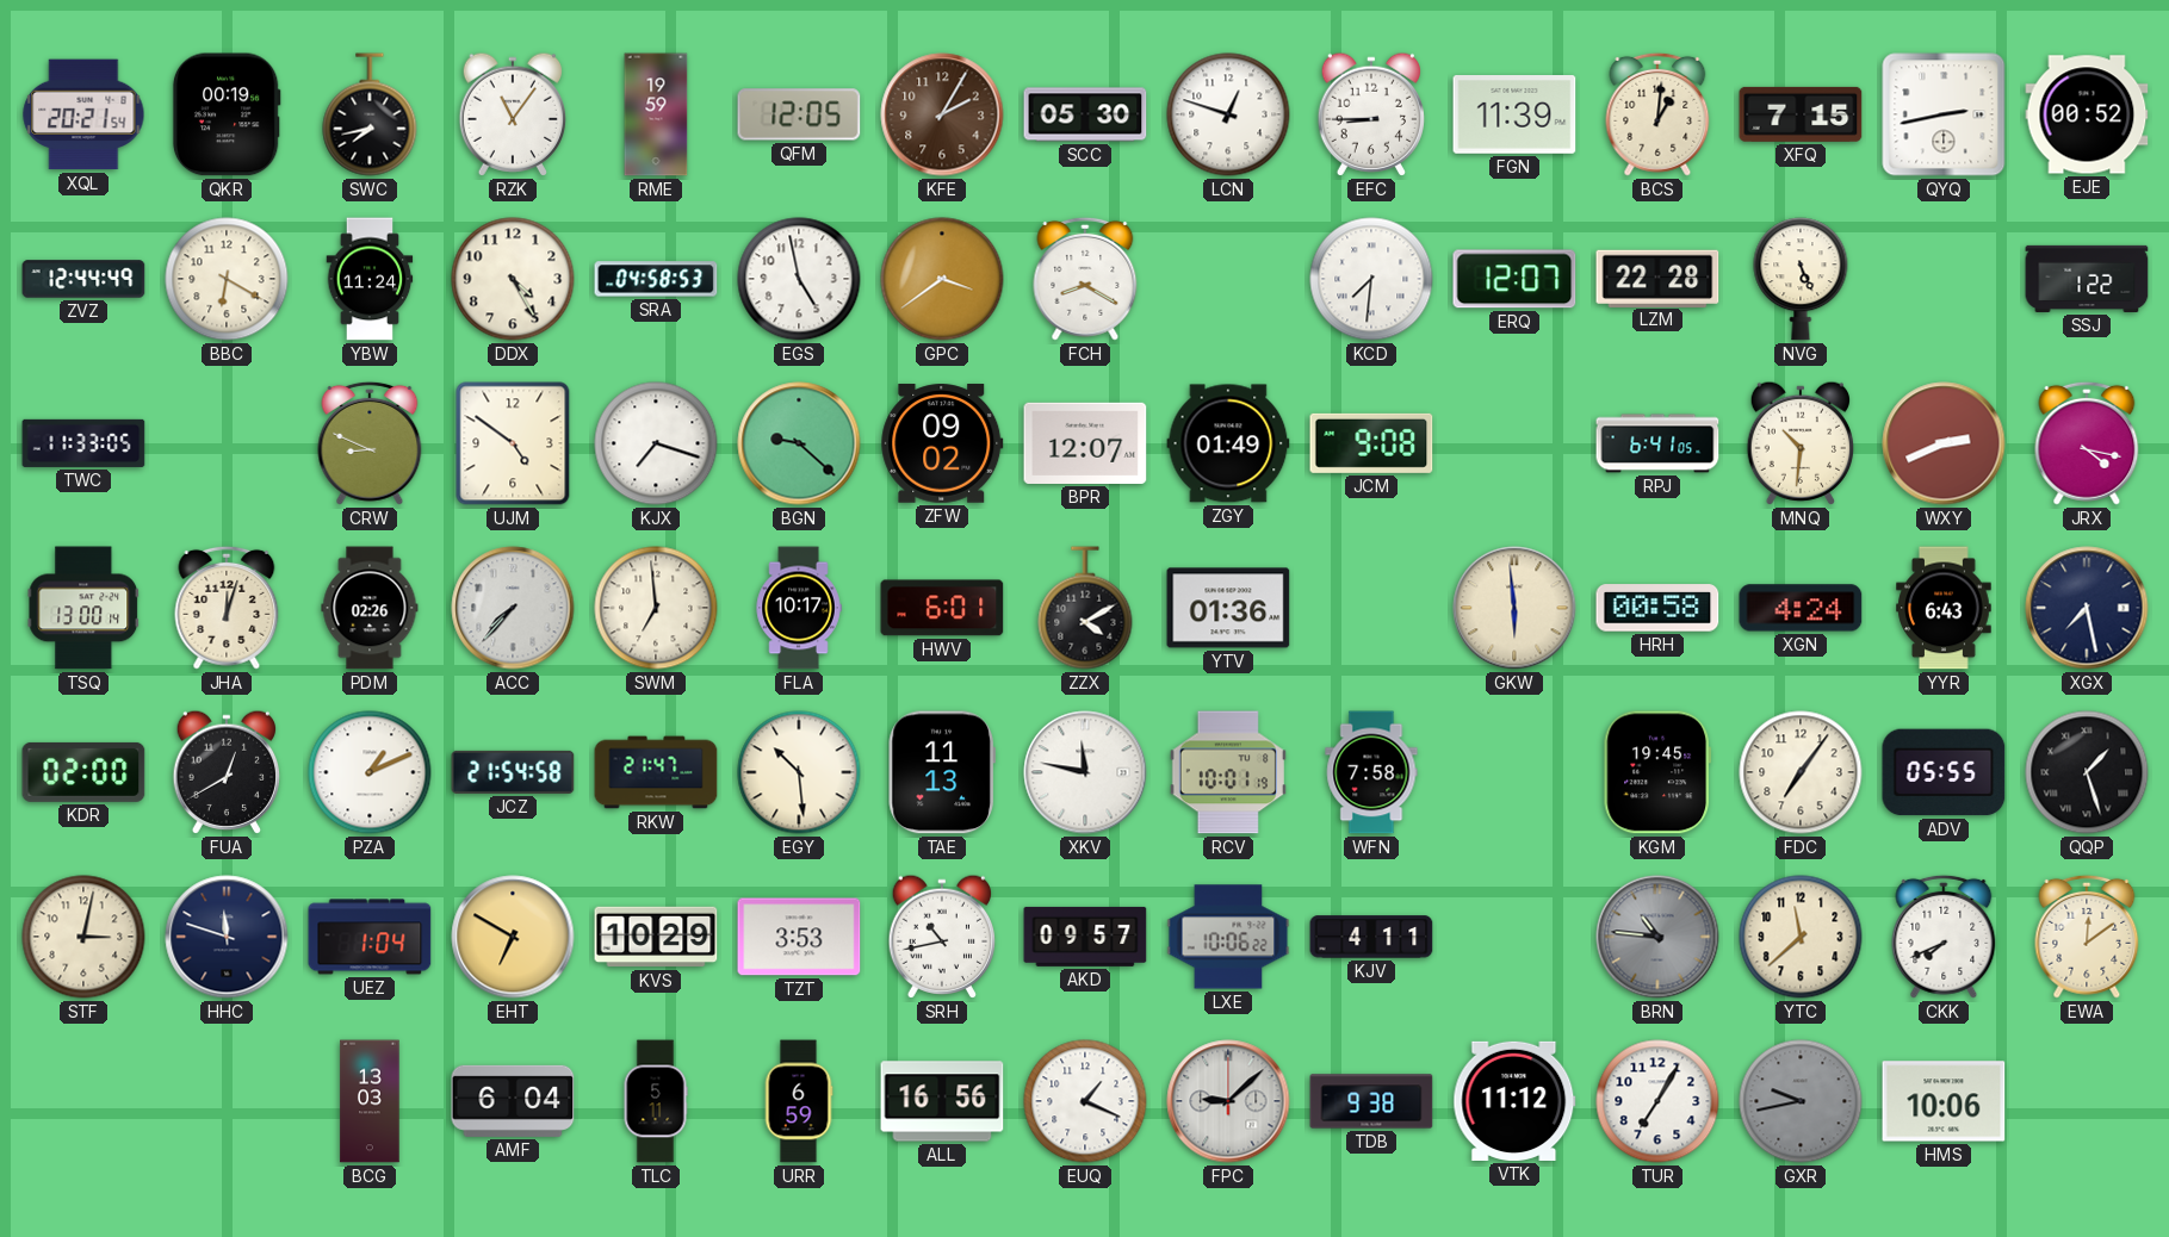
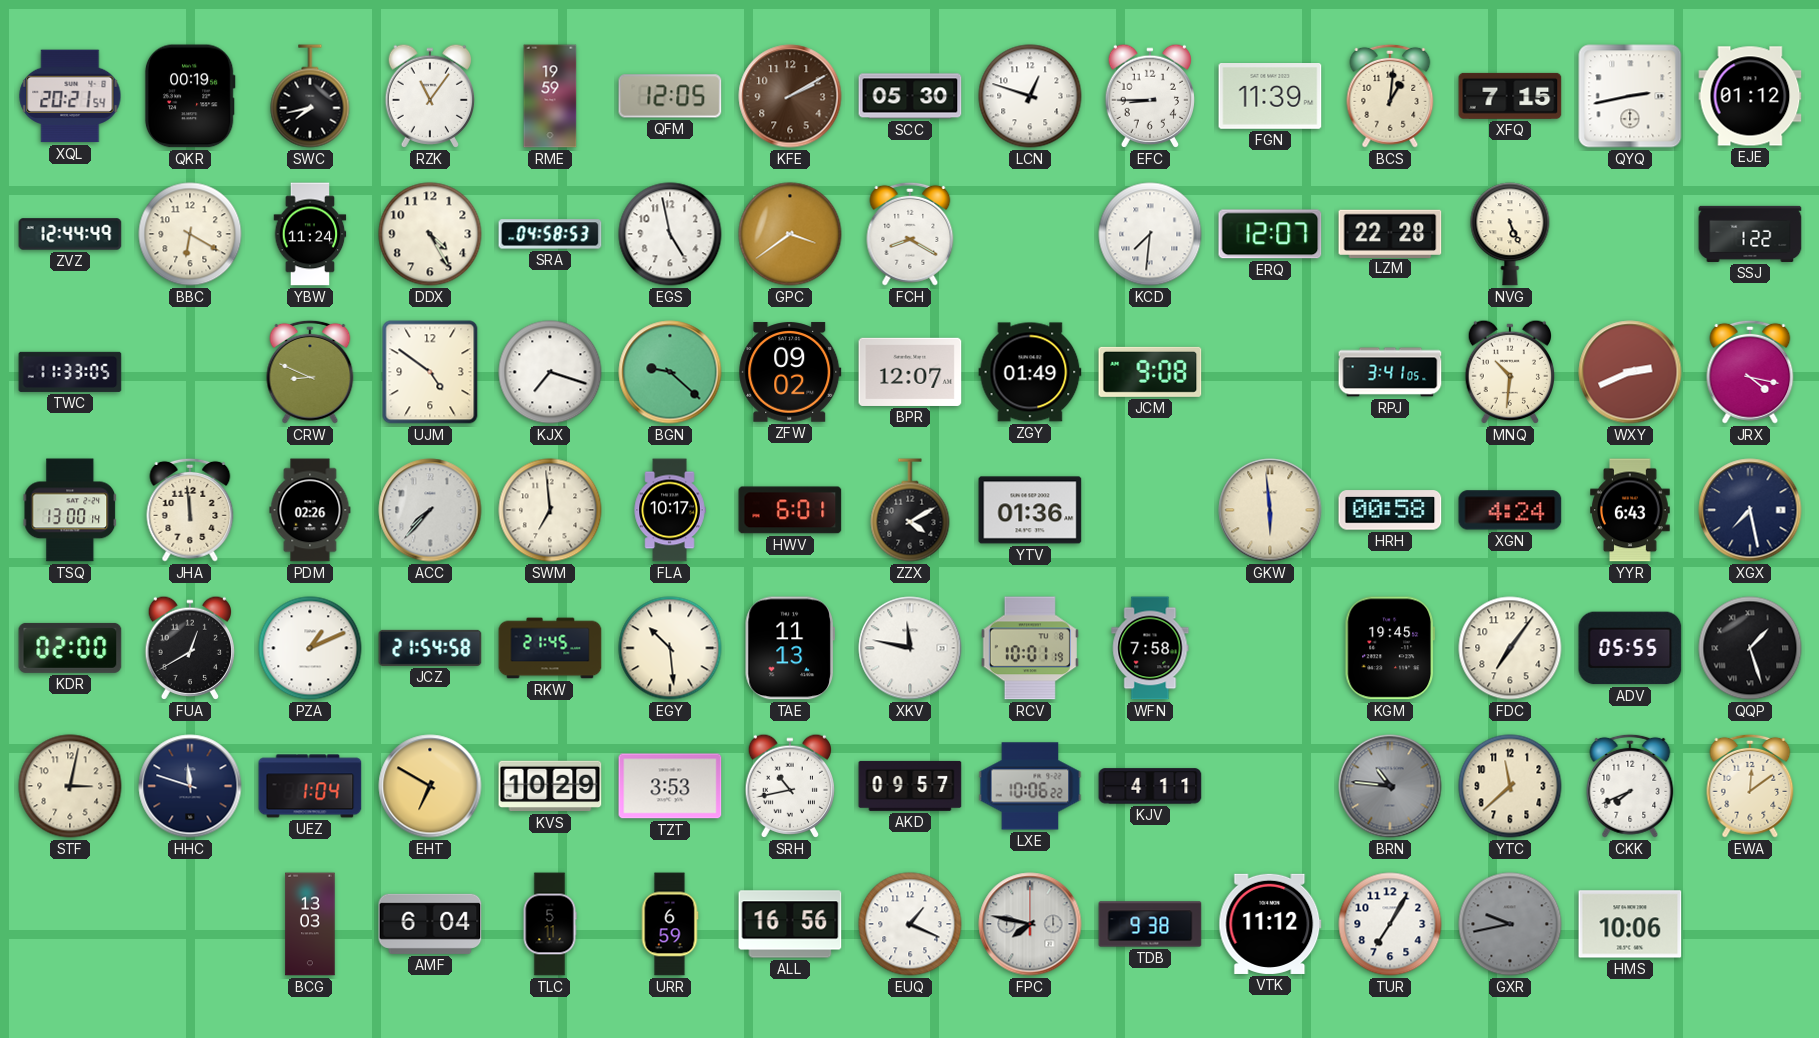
KFE: 2:05 -> 2:10 (790, 96)
EJE: 00:52 -> 01:12 (1750, 96)
RPJ: 6:41 -> 3:41 (1390, 372)
JHA: 12:03 -> 11:59 (190, 510)
RKW: 21:47 -> 21:45 (550, 648)
FPC: 9:08 -> 7:47 (1030, 924)
